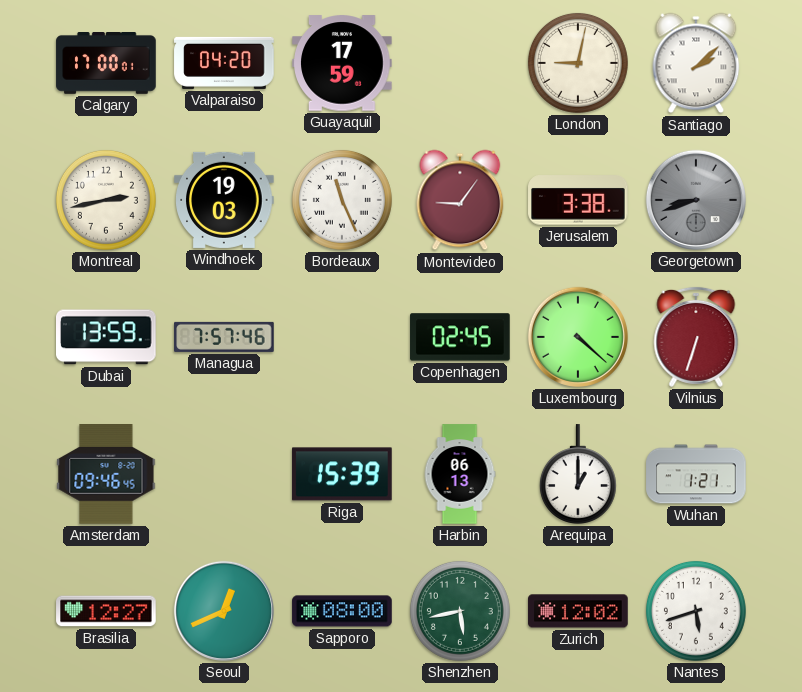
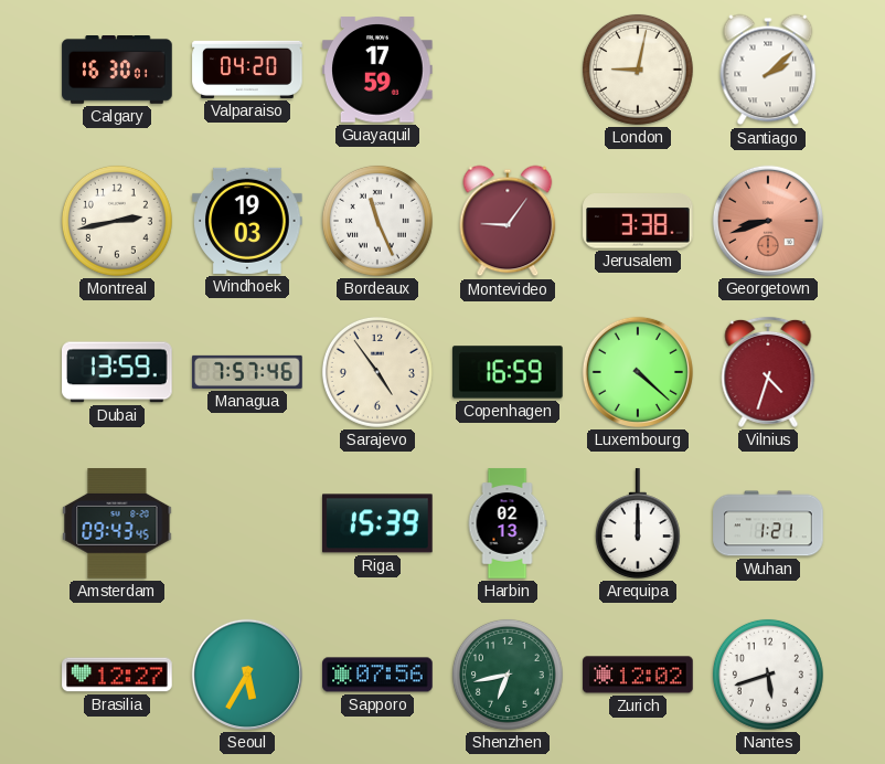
Calgary: 17:00 -> 16:30 (117, 71)
Georgetown dial: grey -> salmon (768, 221)
Sarajevo: none -> 4:54 (377, 372)
Copenhagen: 02:45 -> 16:59 (508, 372)
Vilnius: 6:33 -> 4:33 (768, 372)
Amsterdam: 09:46 -> 09:43 (117, 523)
Harbin: 06:13 -> 02:13 (508, 523)
Arequipa: 1:00 -> 12:00 (638, 523)
Seoul: 12:41 -> 5:35 (247, 675)
Sapporo: 08:00 -> 07:56 (377, 675)
Shenzhen: 5:43 -> 6:43 (508, 675)
